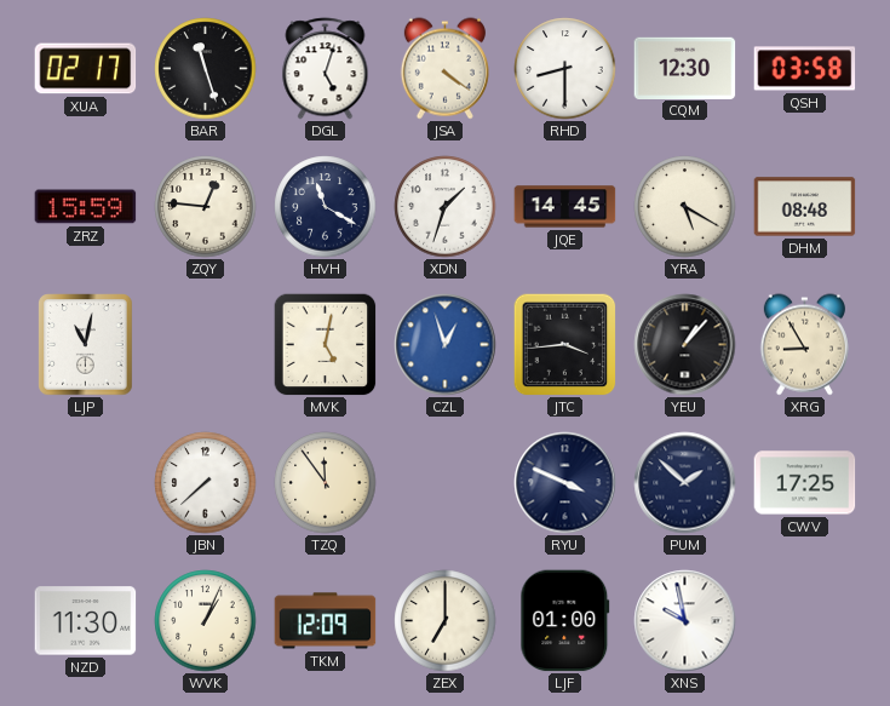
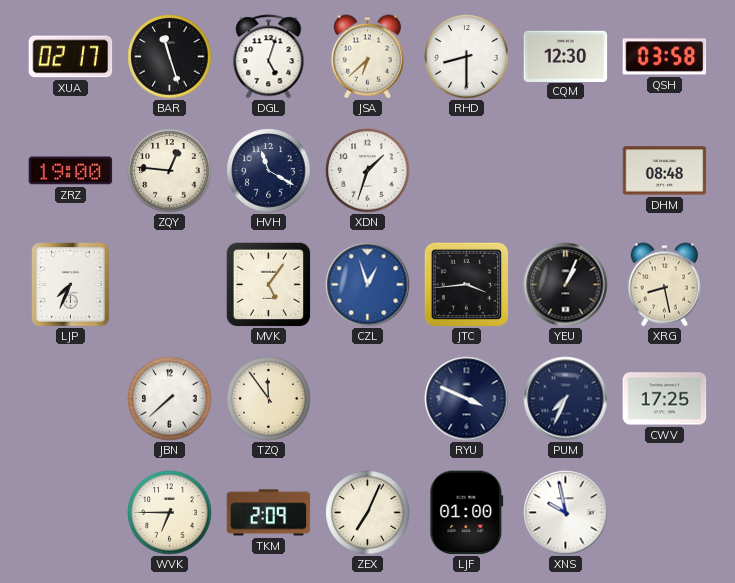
JSA: 4:21 -> 6:38 (367, 57)
ZRZ: 15:59 -> 19:00 (71, 171)
JQE: 14:45 -> none (565, 207)
YRA: 5:20 -> none (685, 207)
LJP: 11:02 -> 7:34 (71, 285)
MVK: 5:02 -> 5:06 (268, 284)
YEU: 1:07 -> 1:04 (566, 285)
XRG: 8:55 -> 8:28 (664, 285)
PUM: 1:52 -> 7:34 (566, 399)
NZD: 11:30 -> none (86, 621)
WVK: 1:04 -> 6:45 (170, 513)
TKM: 12:09 -> 2:09 (269, 513)
ZEX: 7:00 -> 7:04 (368, 513)
